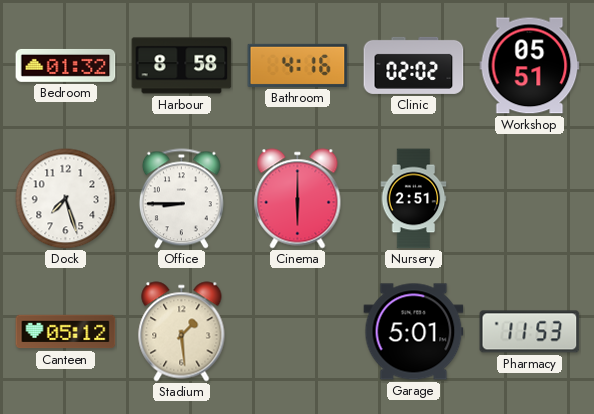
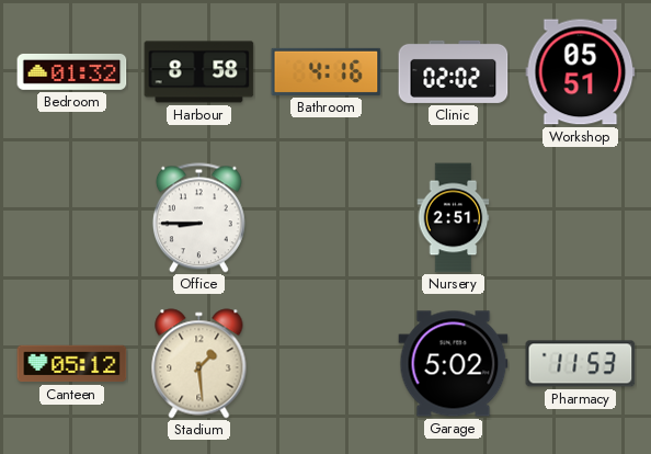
Dock: 7:27 -> none (66, 199)
Cinema: 6:00 -> none (298, 199)
Garage: 5:01 -> 5:02 (454, 364)
